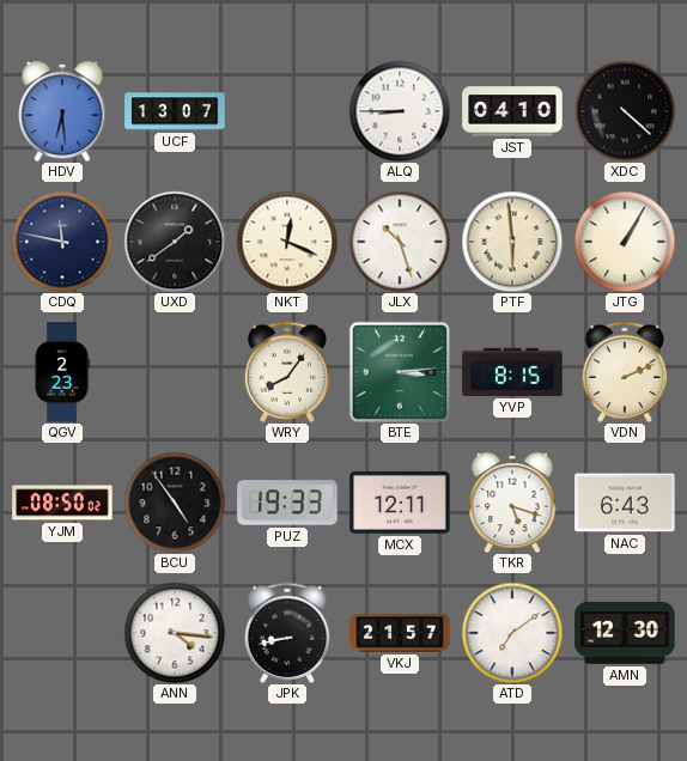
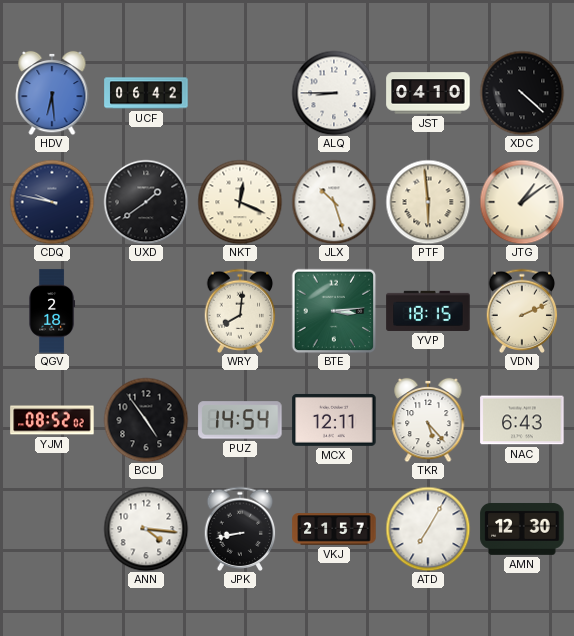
UCF: 13:07 -> 06:42 (146, 93)
CDQ: 11:47 -> 9:47 (52, 202)
JTG: 1:05 -> 1:09 (522, 202)
QGV: 2:23 -> 2:18 (53, 311)
WRY: 8:06 -> 8:01 (240, 310)
YVP: 8:15 -> 18:15 (428, 311)
YJM: 08:50 -> 08:52 (52, 420)
PUZ: 19:33 -> 14:54 (240, 420)
TKR: 5:18 -> 5:23 (428, 420)
ATD: 7:09 -> 7:05 (428, 529)
